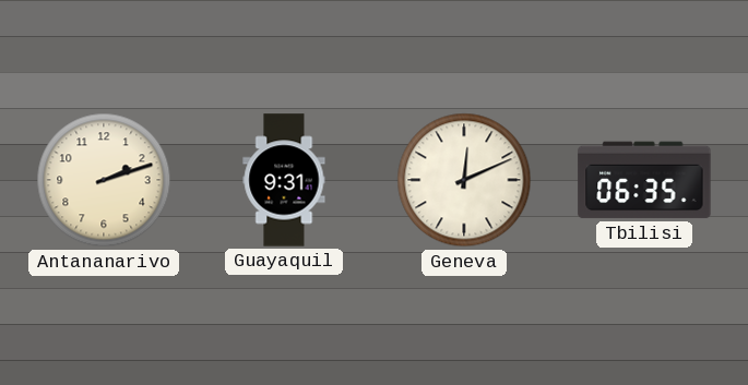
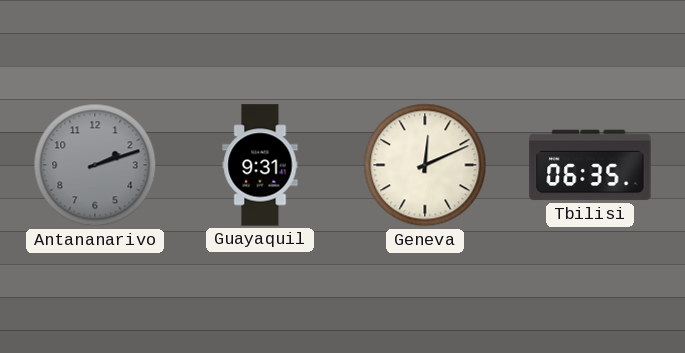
Antananarivo dial: cream -> grey (95, 165)
